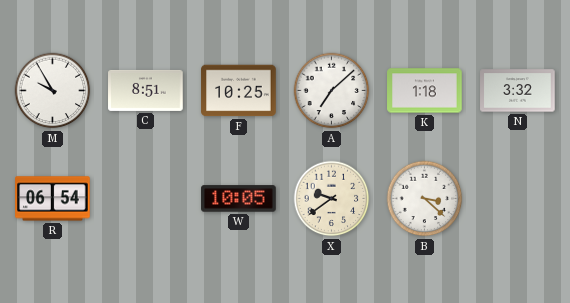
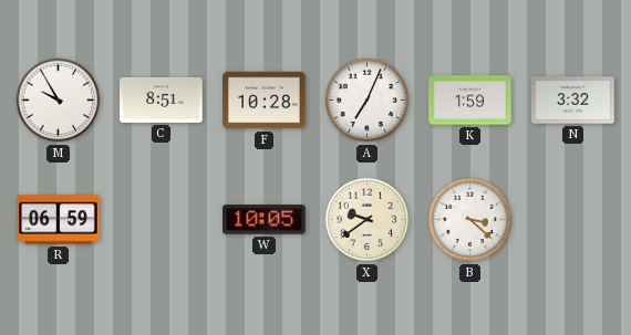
F: 10:25 -> 10:28 (265, 101)
A: 7:08 -> 7:04 (368, 101)
K: 1:18 -> 1:59 (470, 101)
R: 06:54 -> 06:59 (59, 220)
